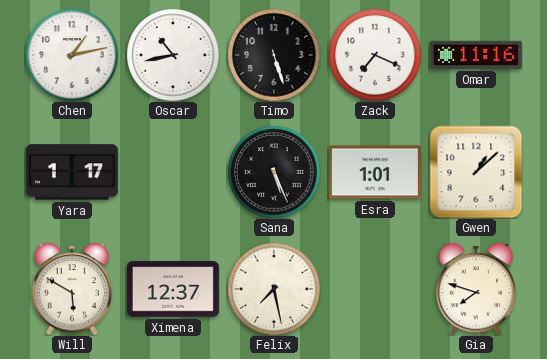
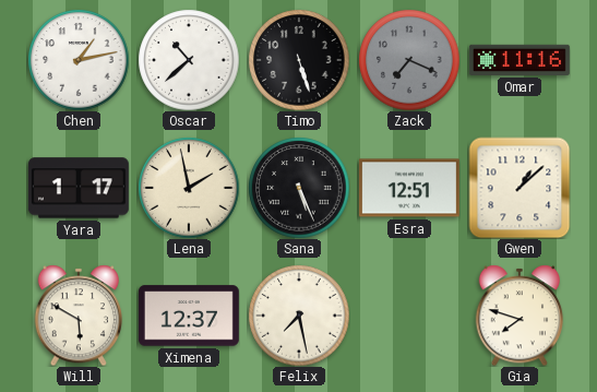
Oscar: 10:43 -> 10:38 (189, 60)
Zack dial: white -> grey (409, 60)
Lena: none -> 1:58 (189, 188)
Esra: 1:01 -> 12:51 (409, 188)
